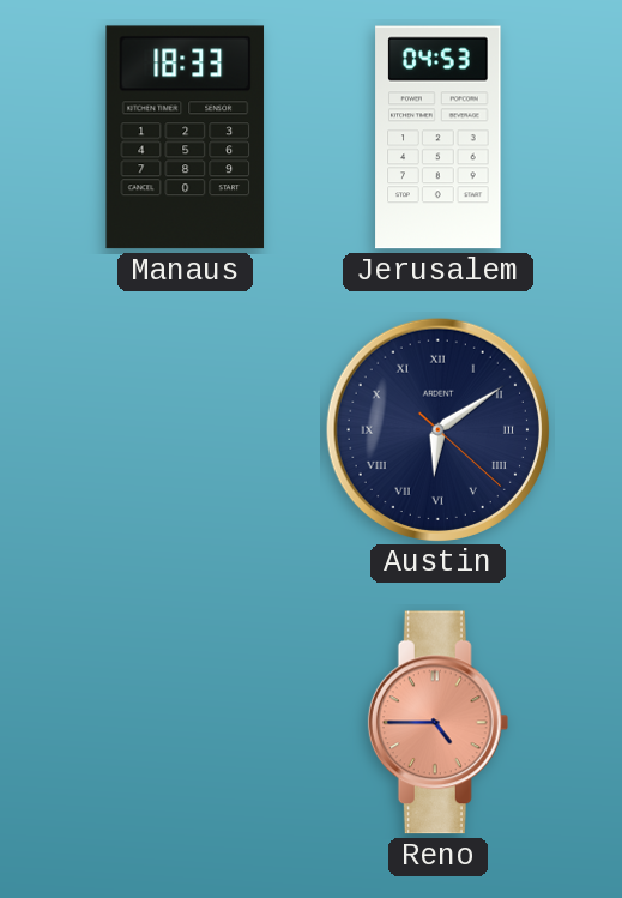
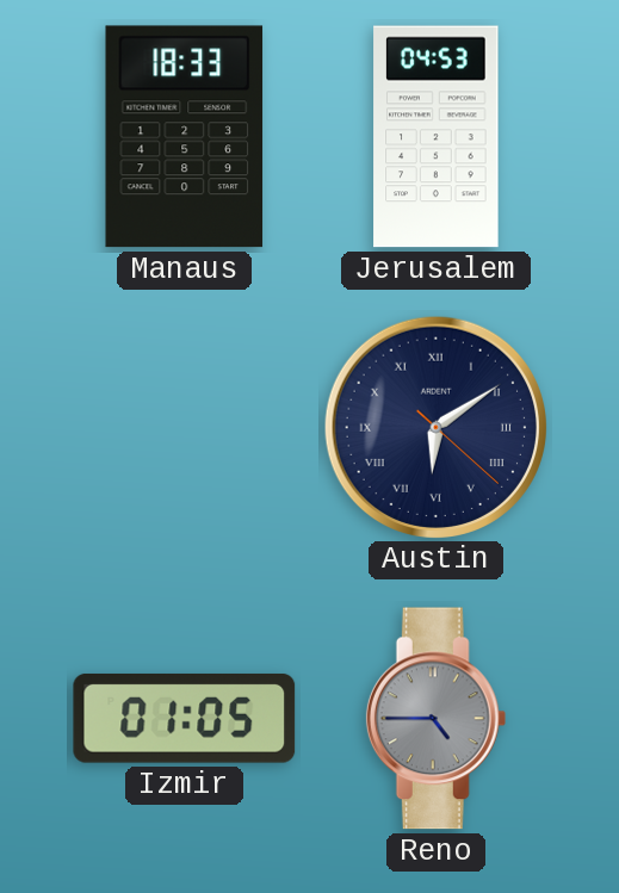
Izmir: none -> 01:05 (185, 718)
Reno dial: salmon -> grey (437, 719)
